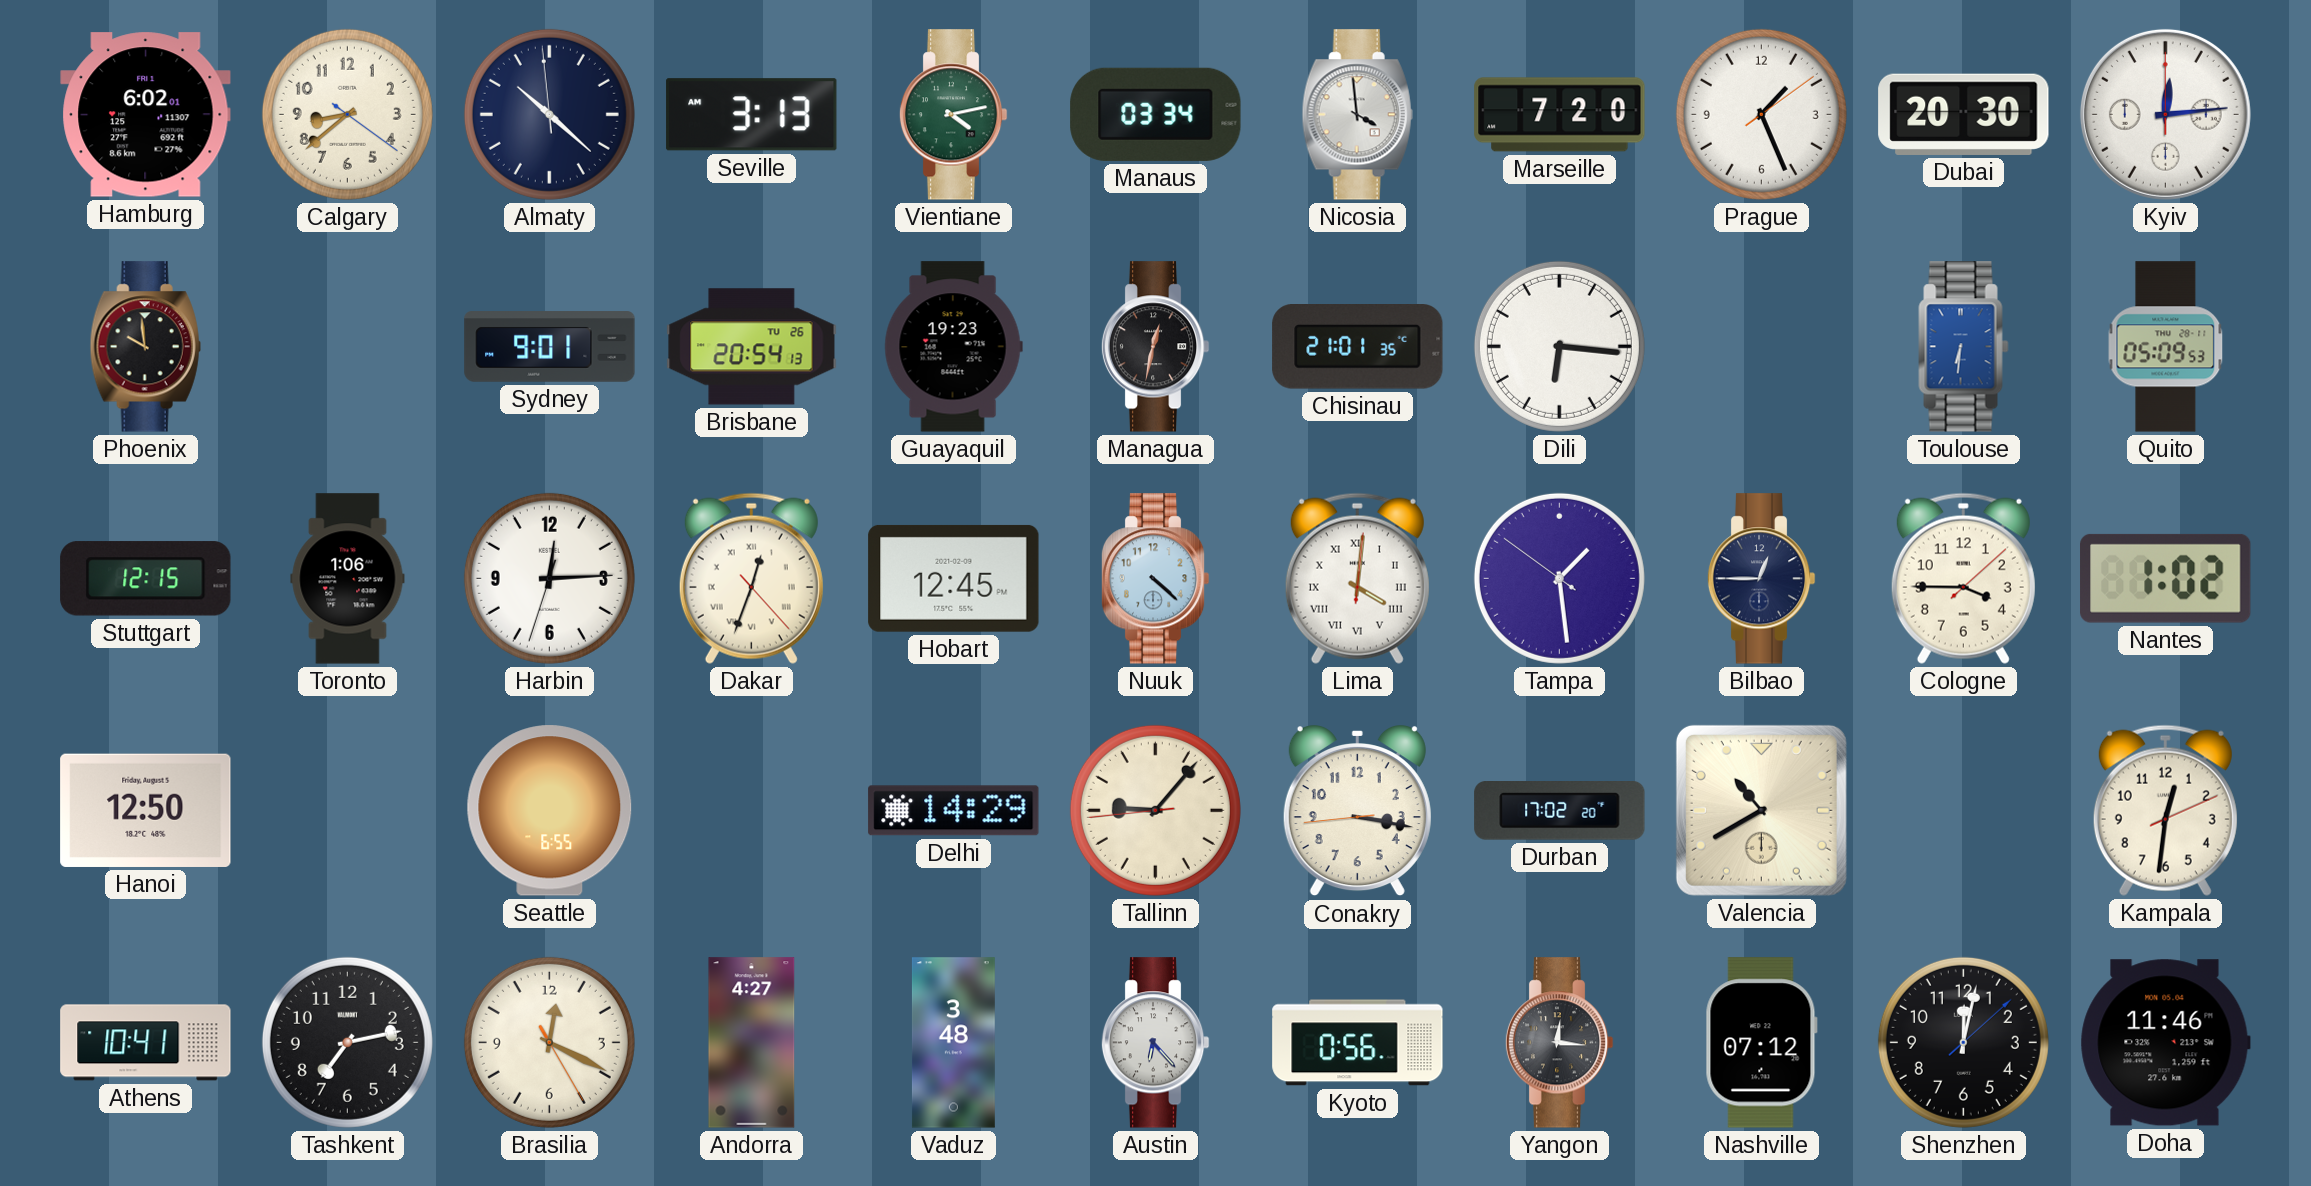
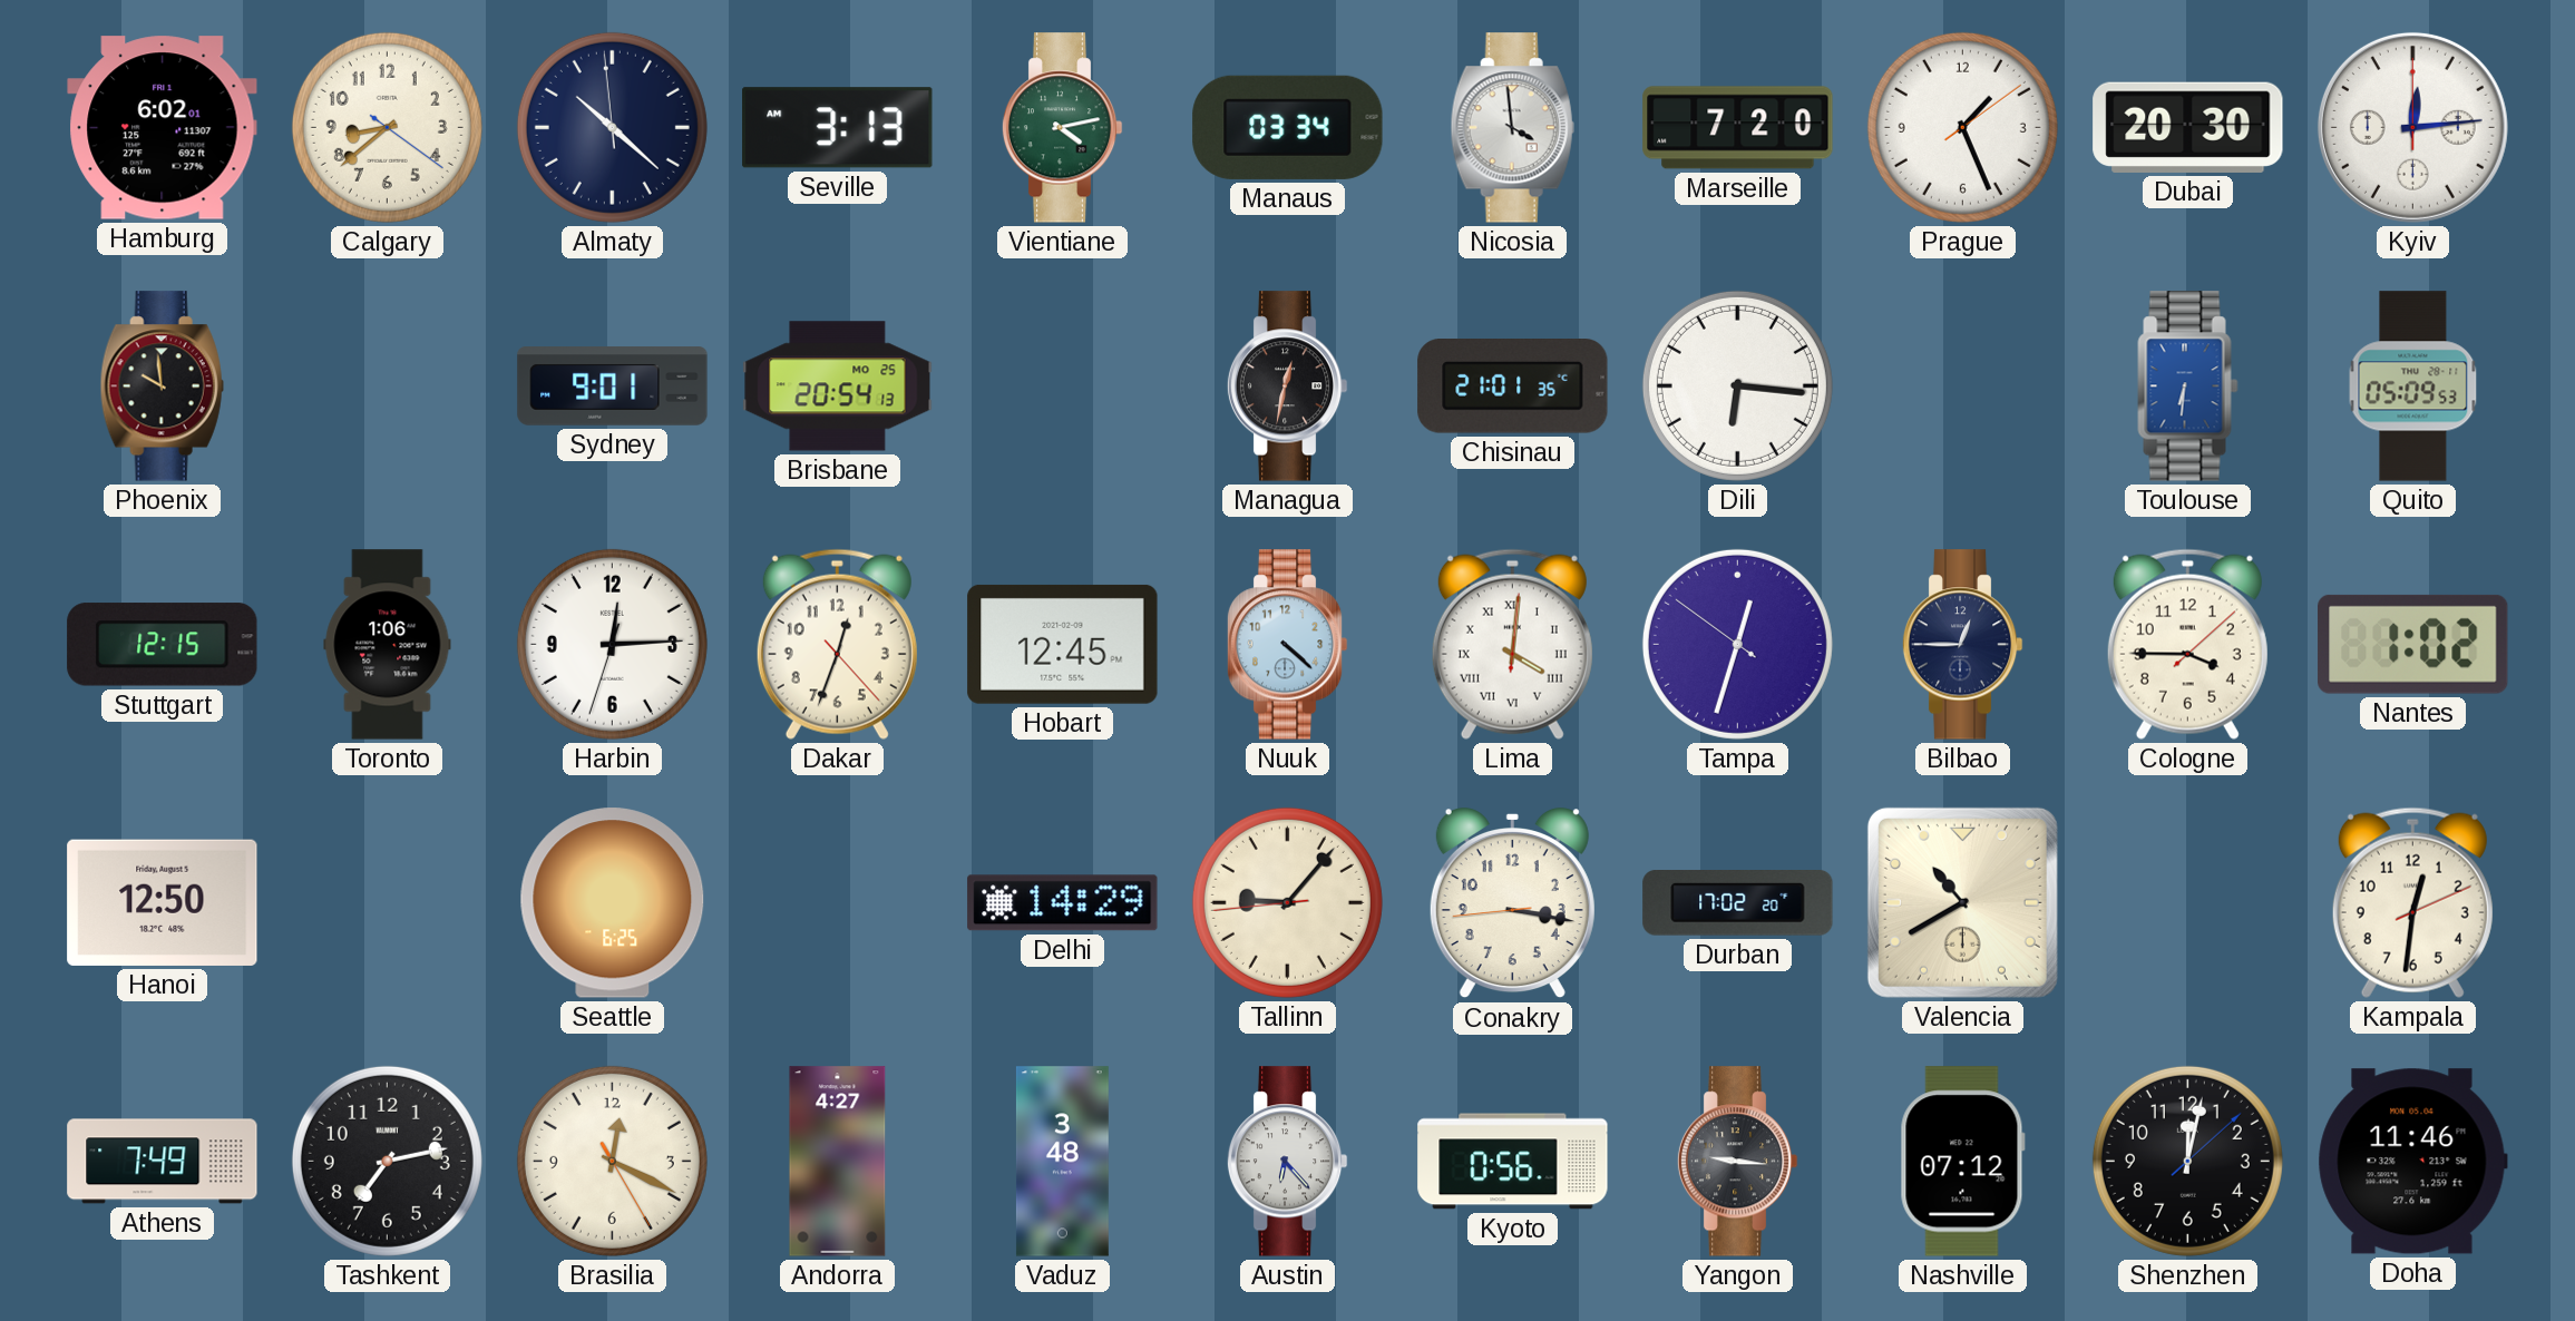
Brisbane date: TU 26 -> MO 25 (838, 386)
Guayaquil: 19:23 -> none (953, 347)
Dakar numerals: Roman -> Arabic (837, 644)
Tampa: 1:28 -> 12:32 (1737, 644)
Seattle: 6:55 -> 6:25 (613, 903)
Athens: 10:41 -> 7:49 (163, 1162)
Yangon: 12:16 -> 9:16 (1737, 1162)
